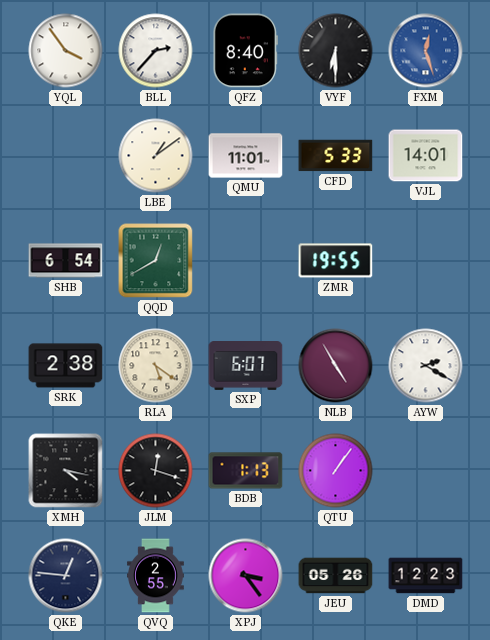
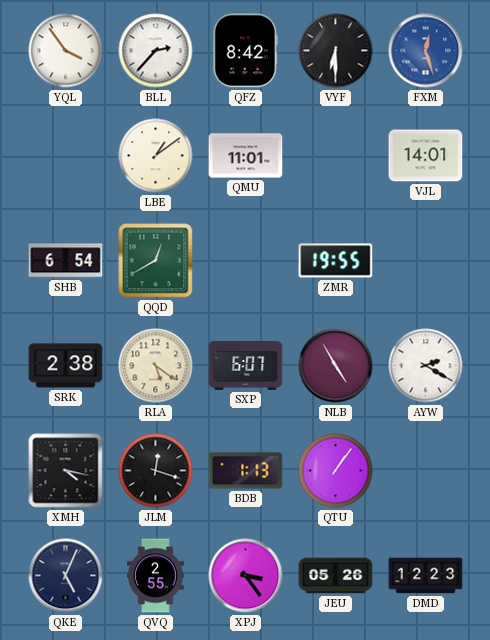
QFZ: 8:40 -> 8:42 (245, 51)
CFD: 5:33 -> none (336, 156)
QKE: 12:46 -> 5:04 (66, 576)
